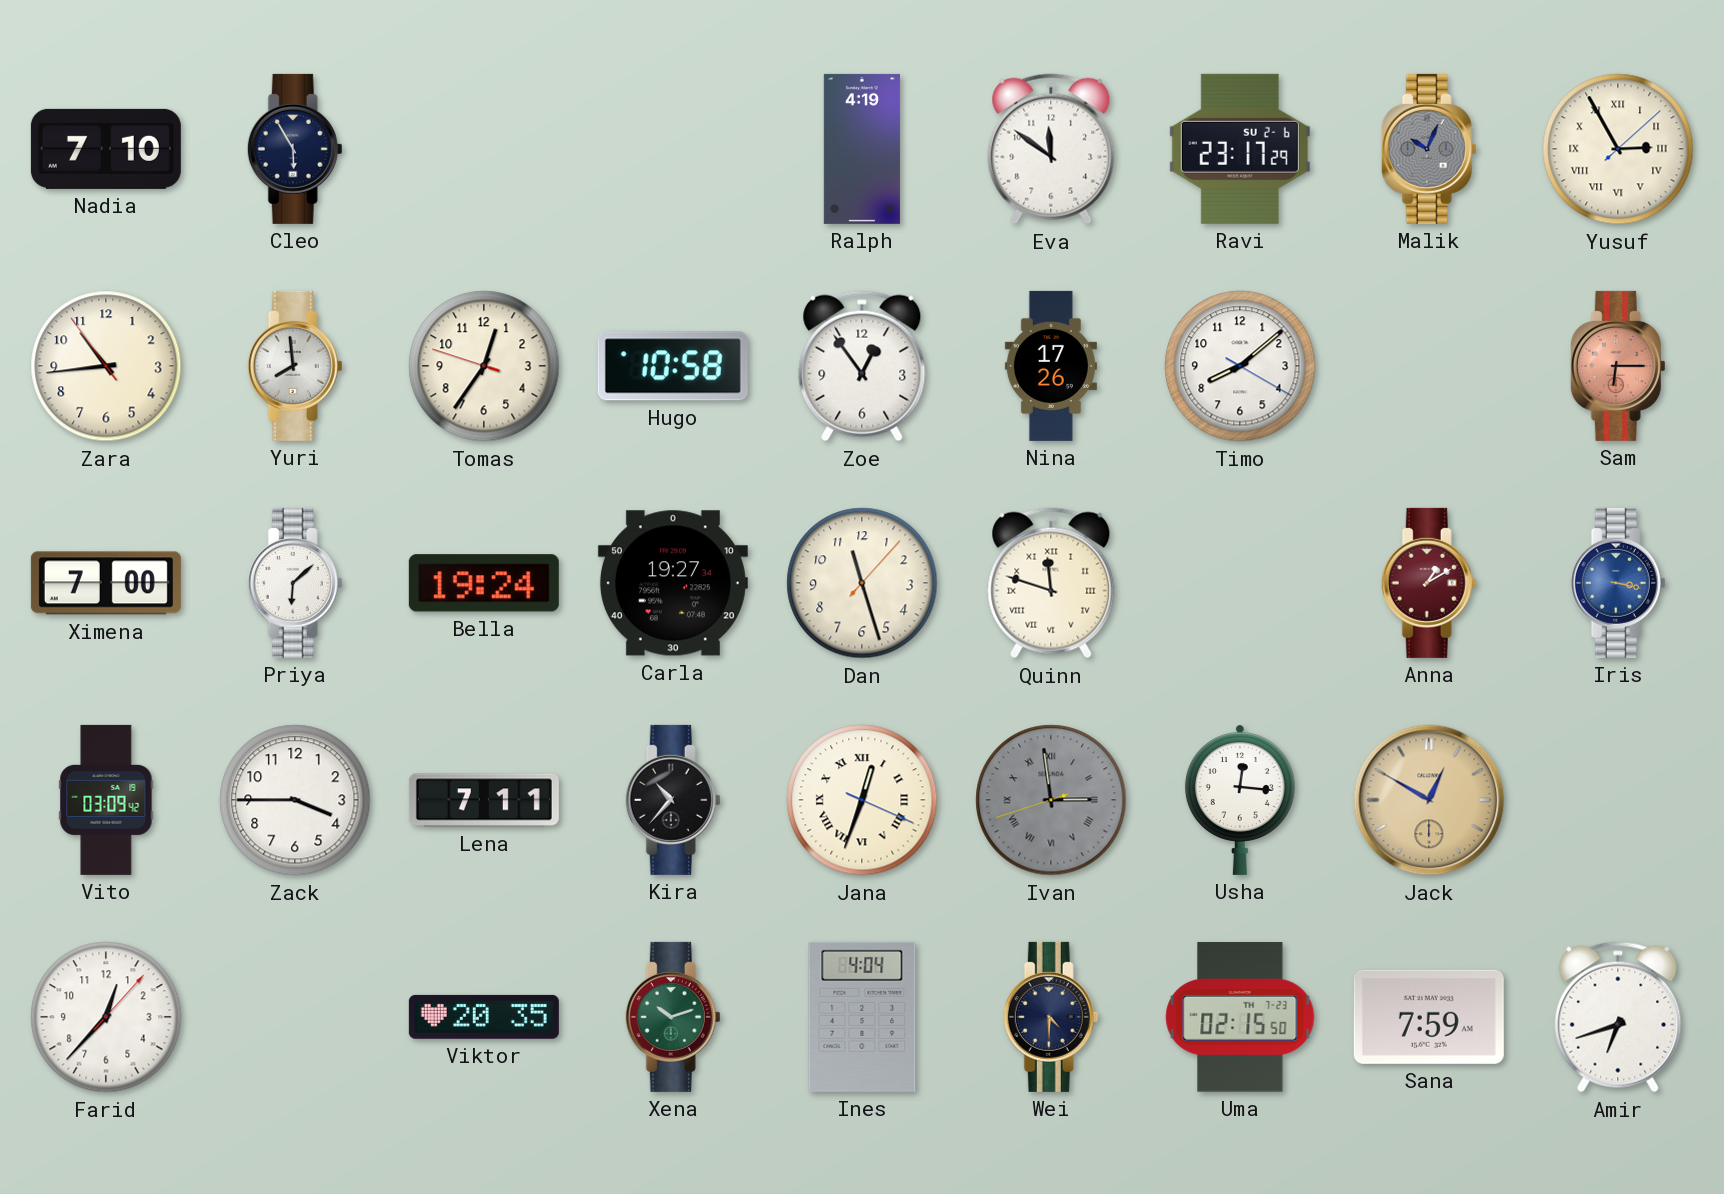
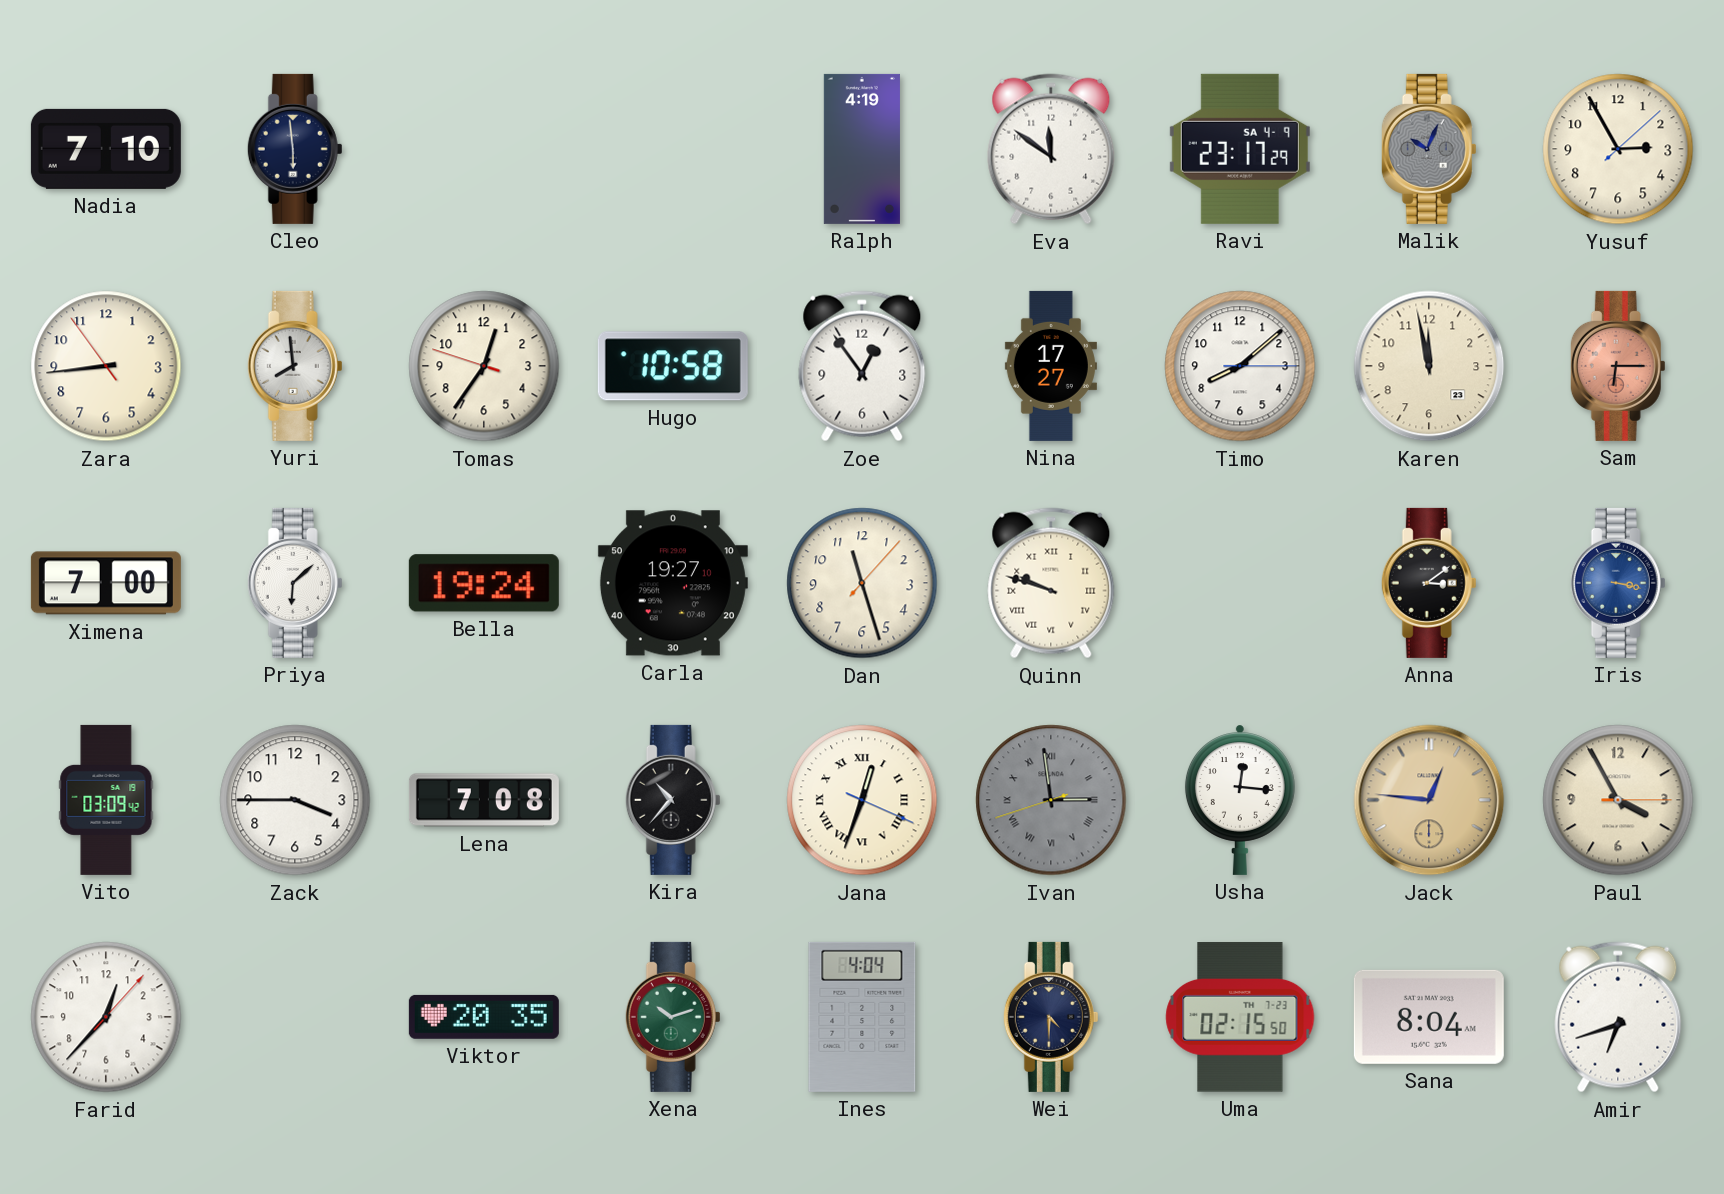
Cleo: 5:55 -> 5:59 (295, 149)
Ravi date: SU 2-6 -> SA 4-9 (1240, 149)
Yusuf numerals: Roman -> Arabic (1618, 149)
Zara: 10:43 -> 8:43 (106, 366)
Nina: 17:26 -> 17:27 (1051, 366)
Timo: 8:08:20 -> 8:08:15 (1240, 366)
Karen: none -> 11:58 (1429, 366)
Carla: 19:27:34 -> 19:27:10 (673, 583)
Quinn: 11:48 -> 9:48 (1051, 583)
Anna: 1:10 -> 3:09 (1429, 583)
Anna dial: burgundy -> black (1429, 583)
Lena: 7:11 -> 7:08 (484, 800)
Jack: 12:50 -> 12:46 (1429, 800)
Paul: none -> 3:55 (1618, 800)
Sana: 7:59 -> 8:04 (1429, 1017)
